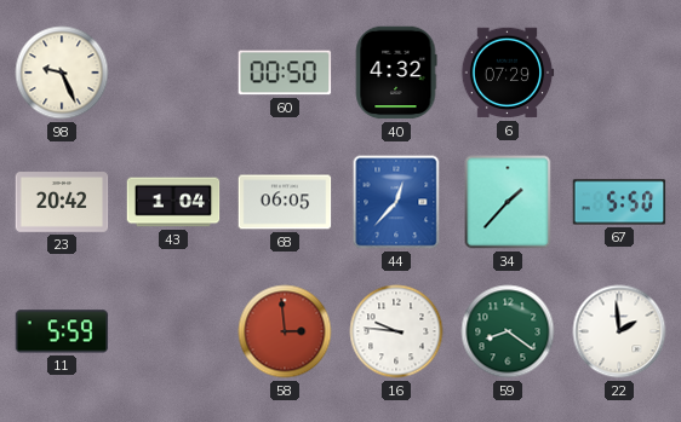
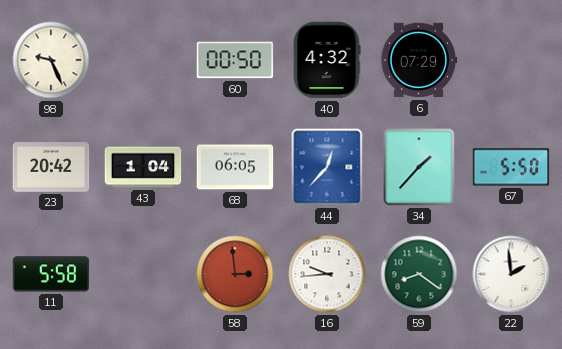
11: 5:59 -> 5:58 (51, 274)
16: 9:46 -> 9:44 (327, 274)
